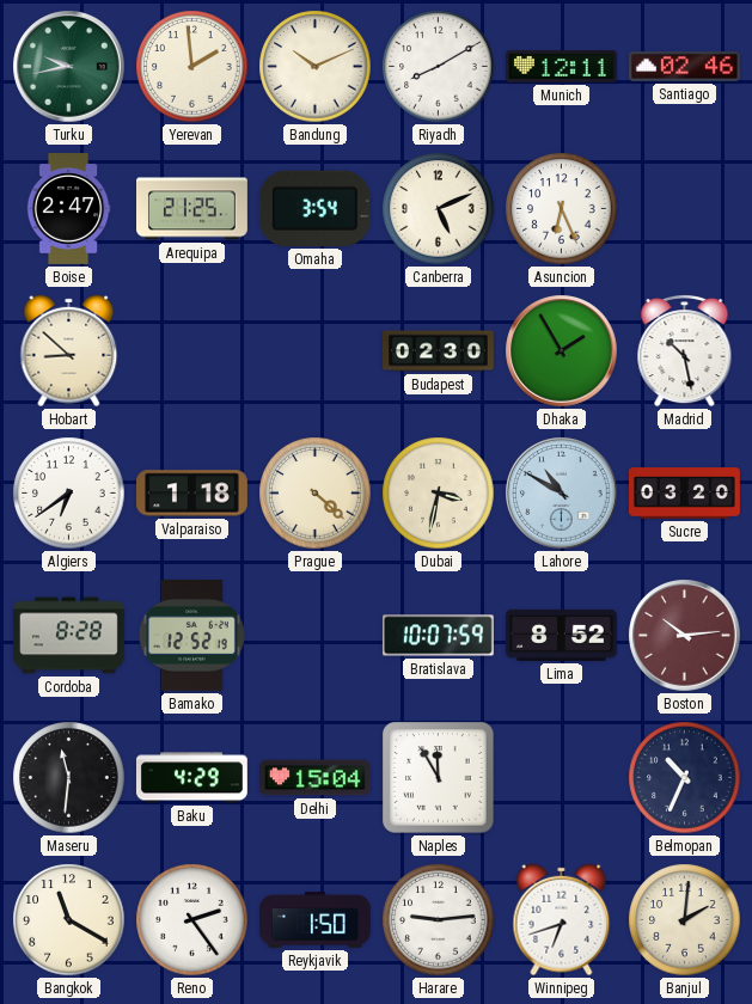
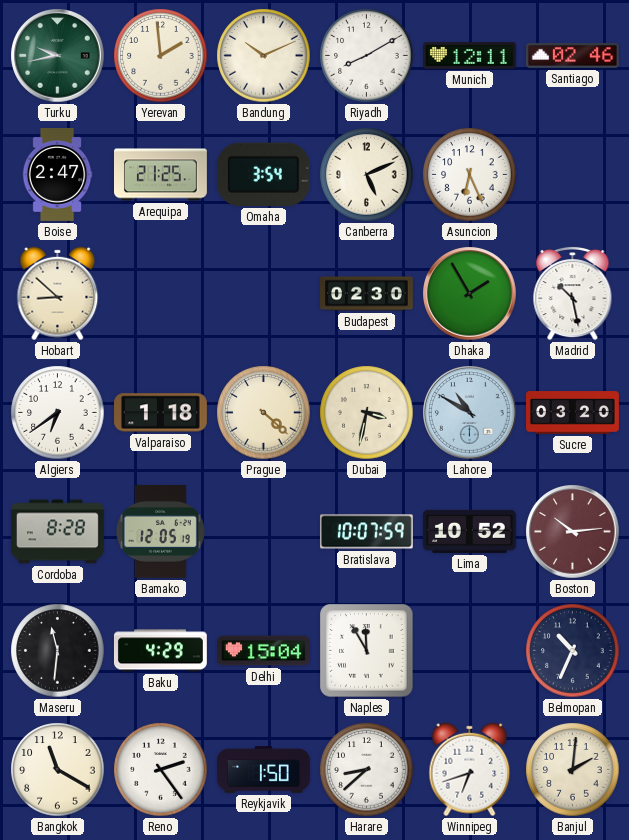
Bamako: 12:52 -> 12:05 (160, 531)
Lima: 8:52 -> 10:52 (469, 531)
Harare: 9:14 -> 8:38 (367, 770)
